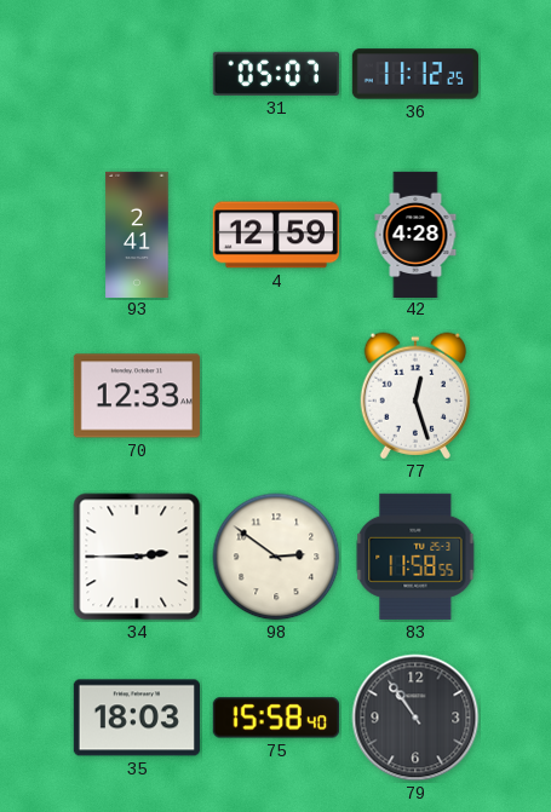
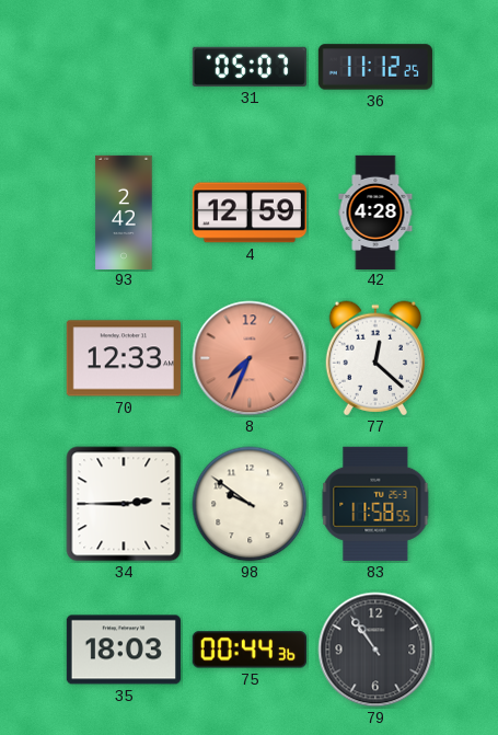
93: 2:41 -> 2:42 (124, 211)
8: none -> 7:34 (250, 358)
77: 12:27 -> 12:22 (374, 358)
98: 2:51 -> 9:51 (250, 504)
75: 15:58 -> 00:44 (250, 650)
